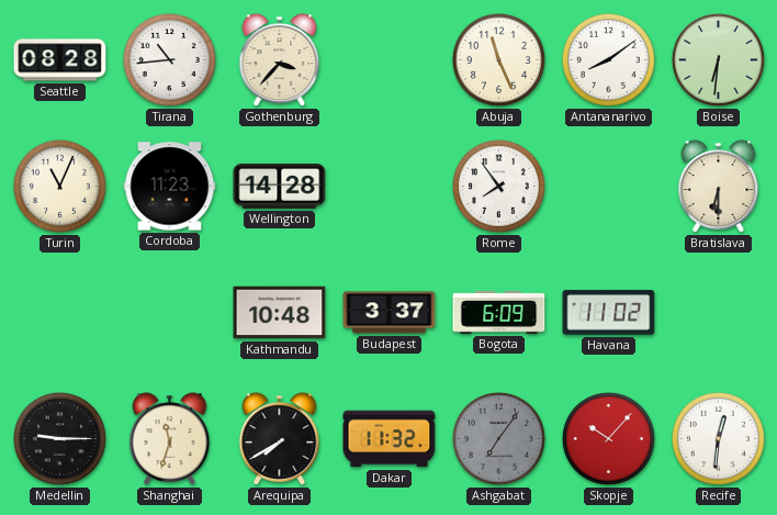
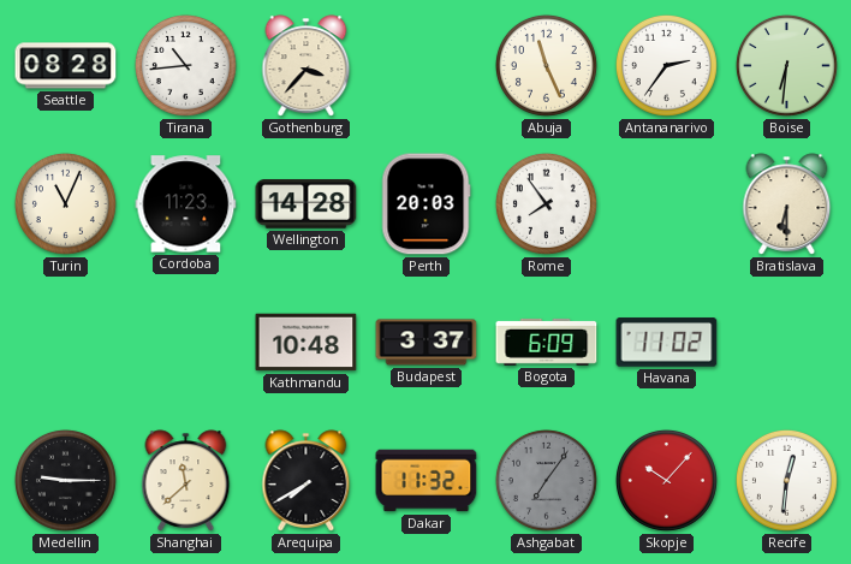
Antananarivo: 8:09 -> 2:36 (666, 65)
Perth: none -> 20:03 (425, 204)
Shanghai: 11:33 -> 11:38 (186, 481)
